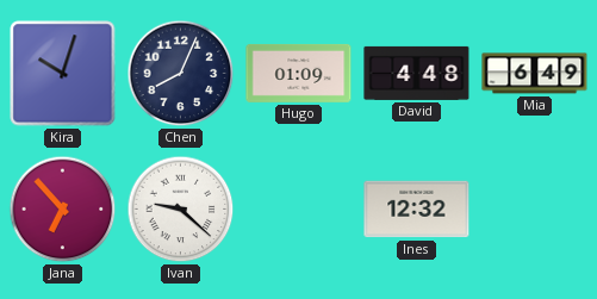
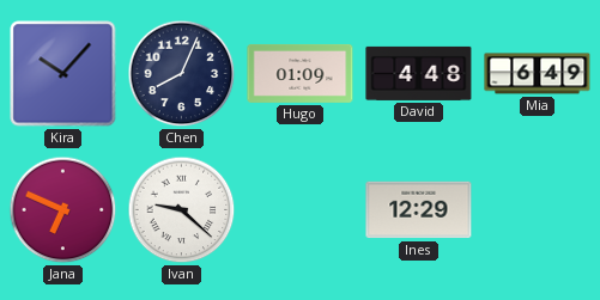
Kira: 10:03 -> 10:07 (63, 74)
Jana: 6:53 -> 6:49 (63, 210)
Ines: 12:32 -> 12:29 (419, 210)
